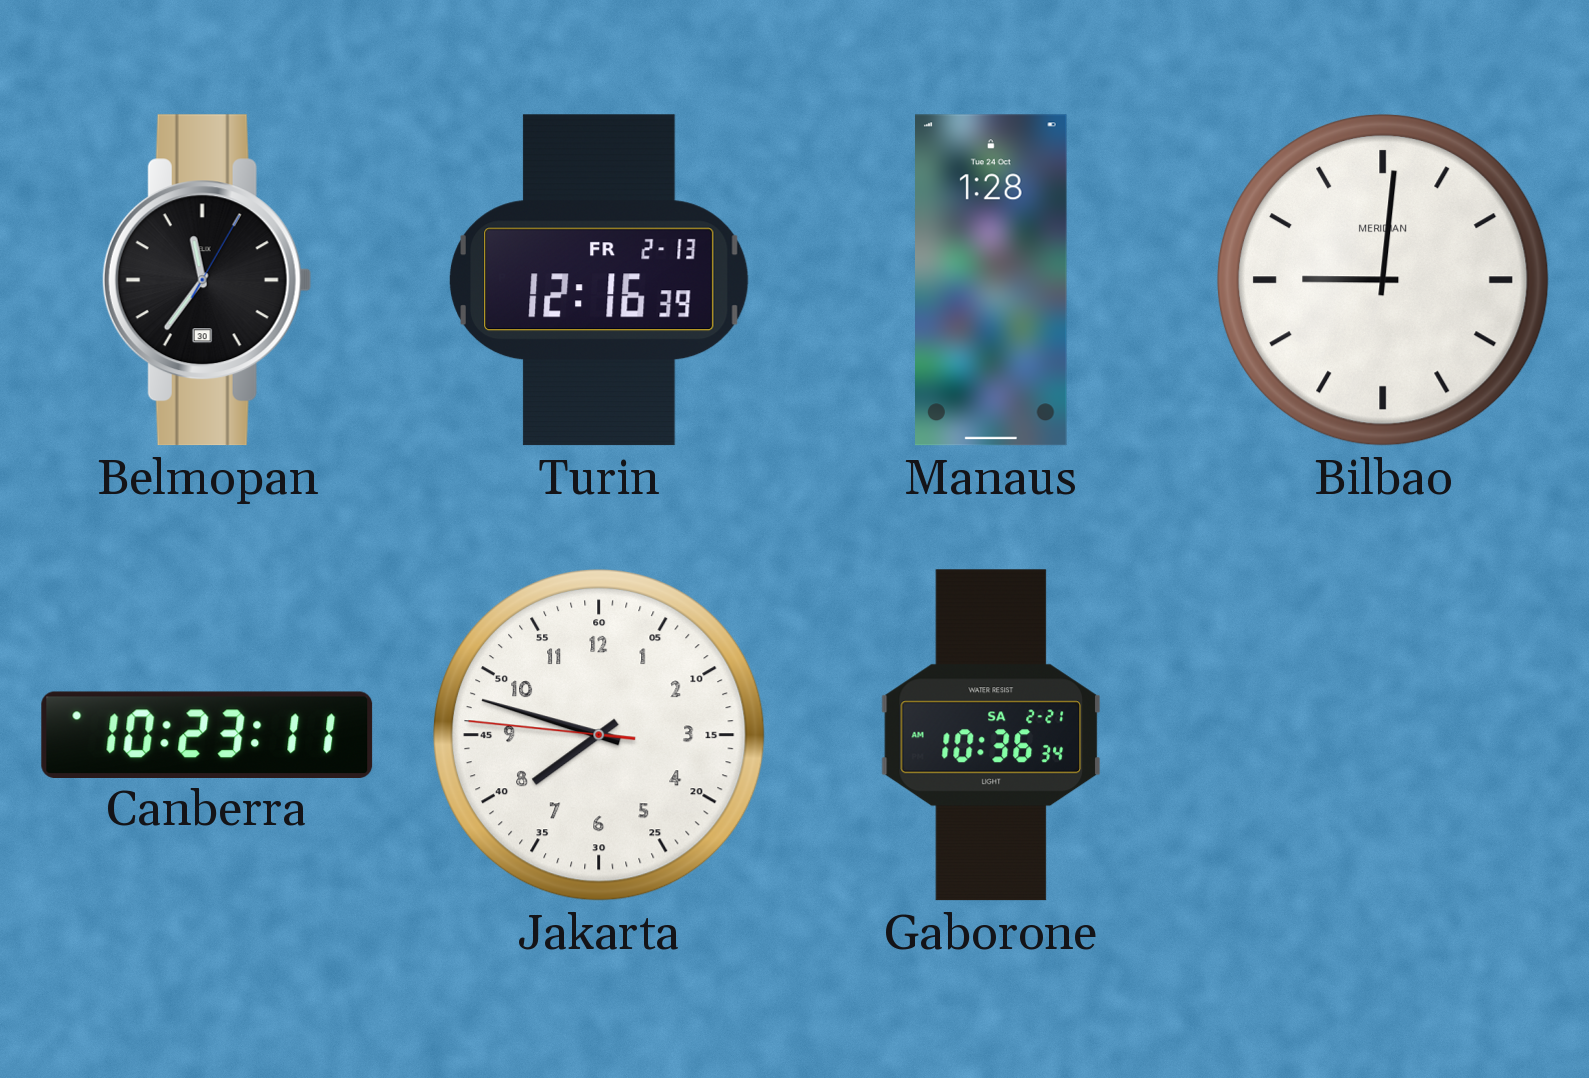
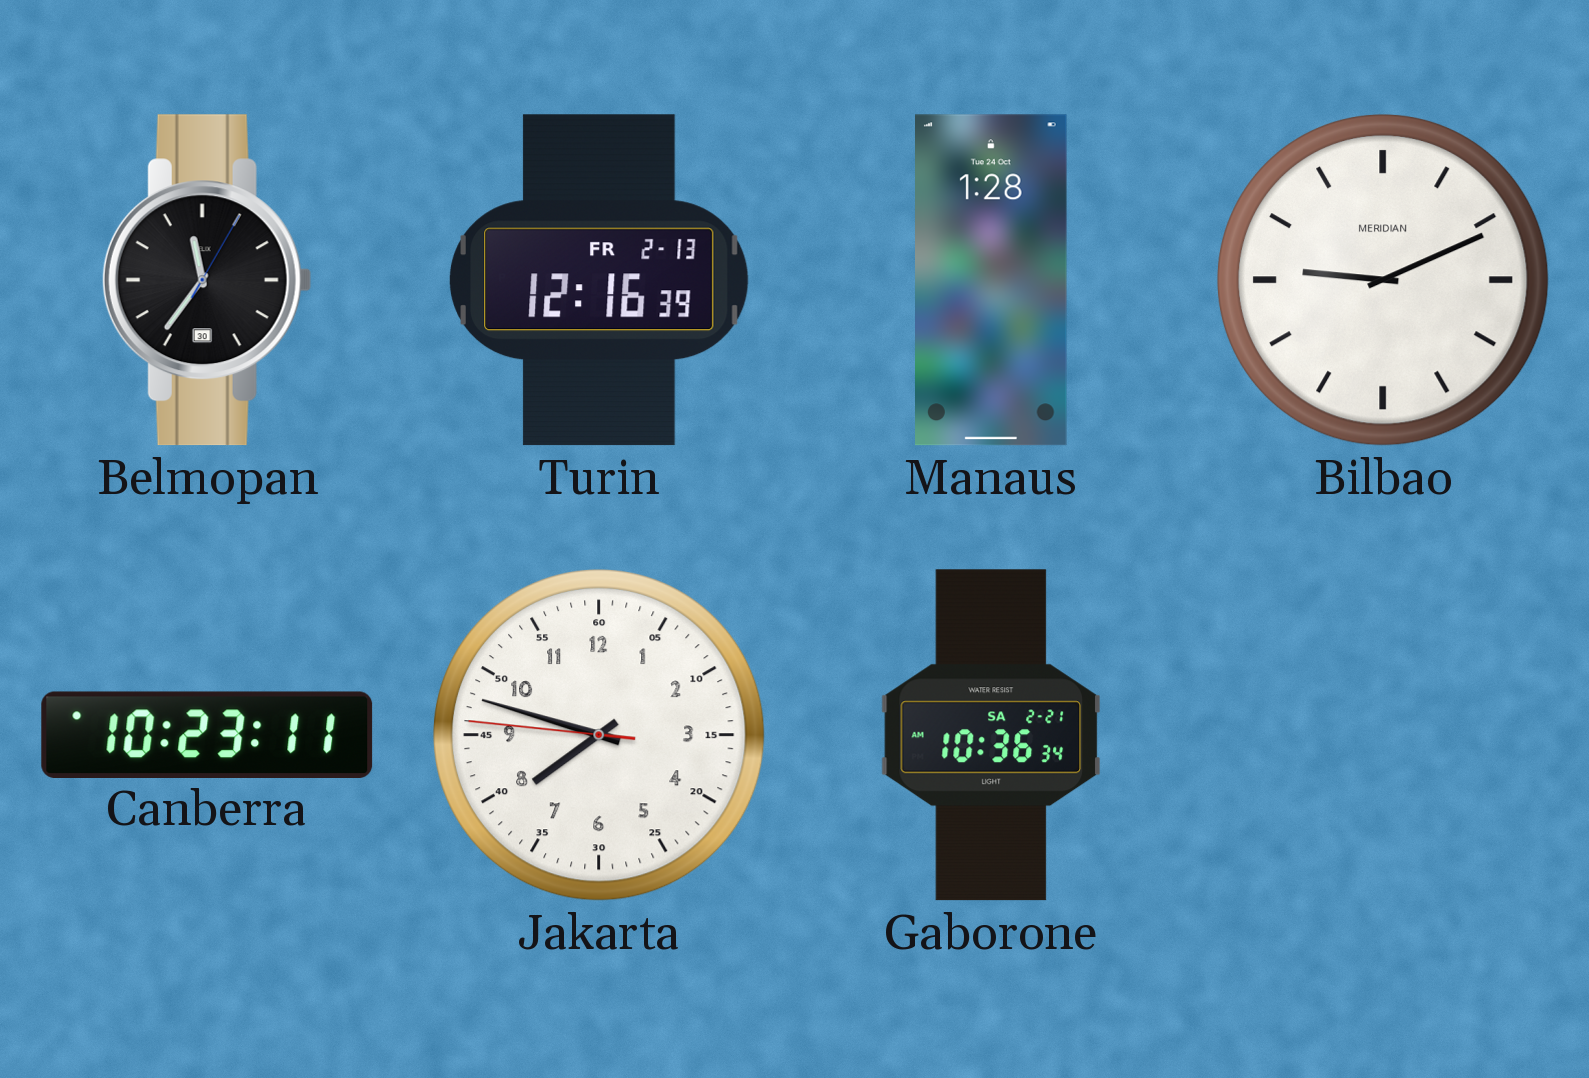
Bilbao: 9:01 -> 9:11 (1383, 280)
